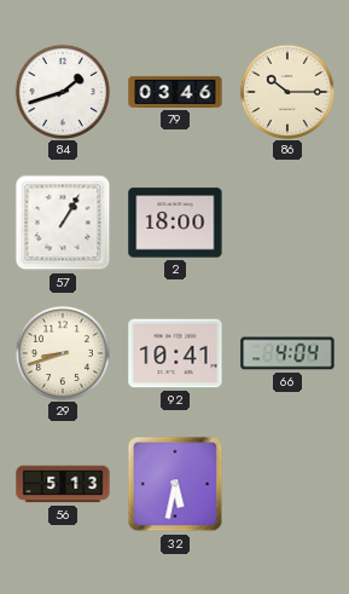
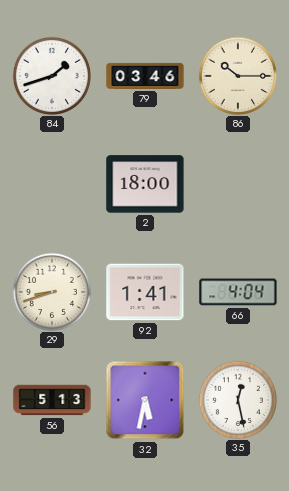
57: 1:05 -> none (63, 223)
92: 10:41 -> 1:41 (145, 292)
35: none -> 12:28 (237, 399)
